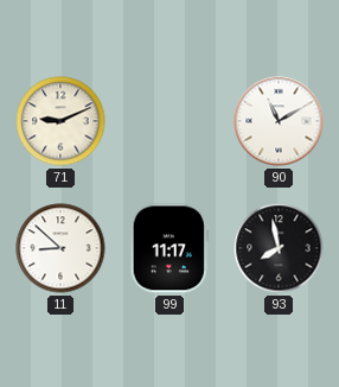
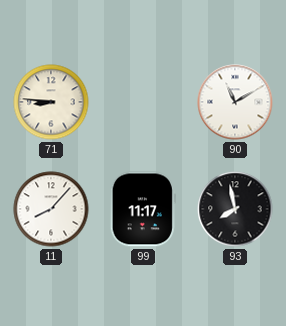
71: 9:11 -> 8:46 (51, 102)
11: 8:52 -> 8:07 (51, 209)
